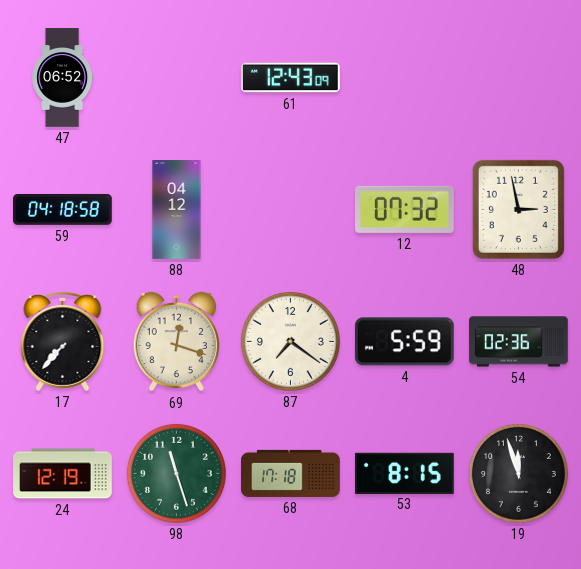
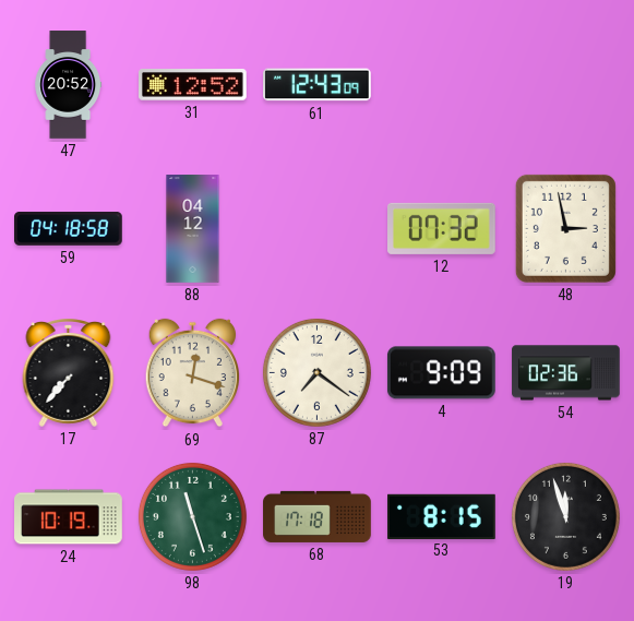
47: 06:52 -> 20:52 (69, 85)
31: none -> 12:52 (193, 85)
4: 5:59 -> 9:09 (441, 373)
24: 12:19 -> 10:19 (69, 517)
